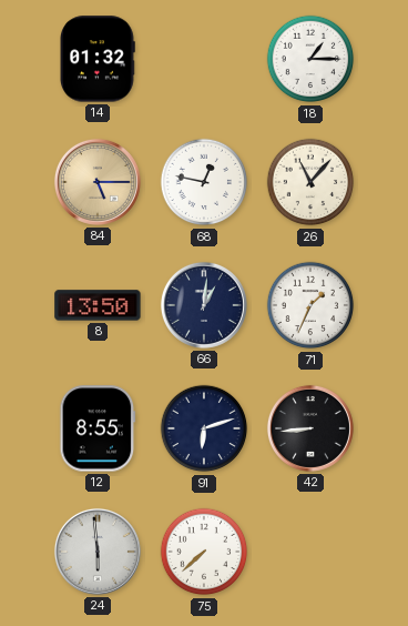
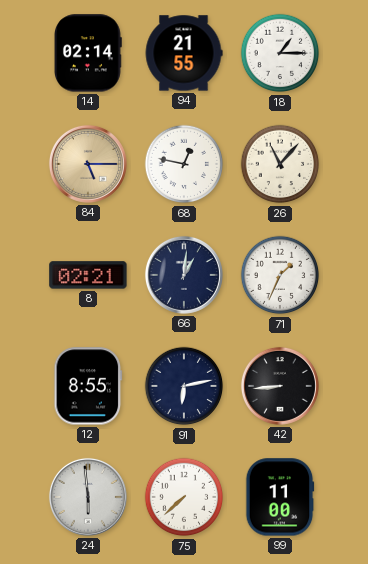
14: 01:32 -> 02:14 (88, 53)
94: none -> 21:55 (184, 53)
8: 13:50 -> 02:21 (88, 275)
91: 6:12 -> 6:13 (184, 386)
99: none -> 11:00 (280, 497)
